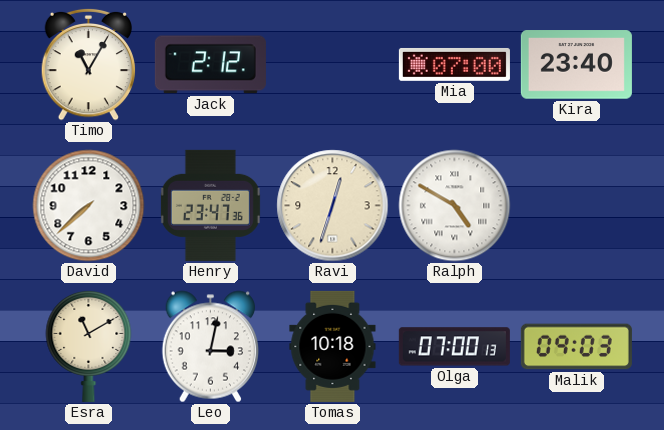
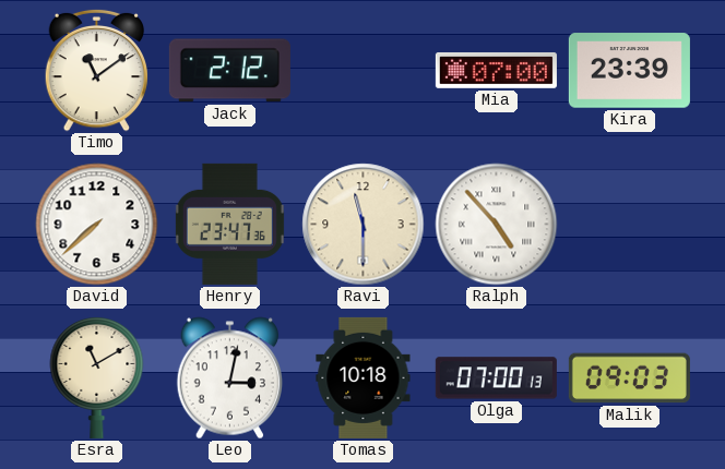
Timo: 11:05 -> 11:09 (97, 70)
Kira: 23:40 -> 23:39 (629, 71)
Ravi: 12:33 -> 11:30 (364, 225)
Ralph: 4:50 -> 4:53 (497, 225)
